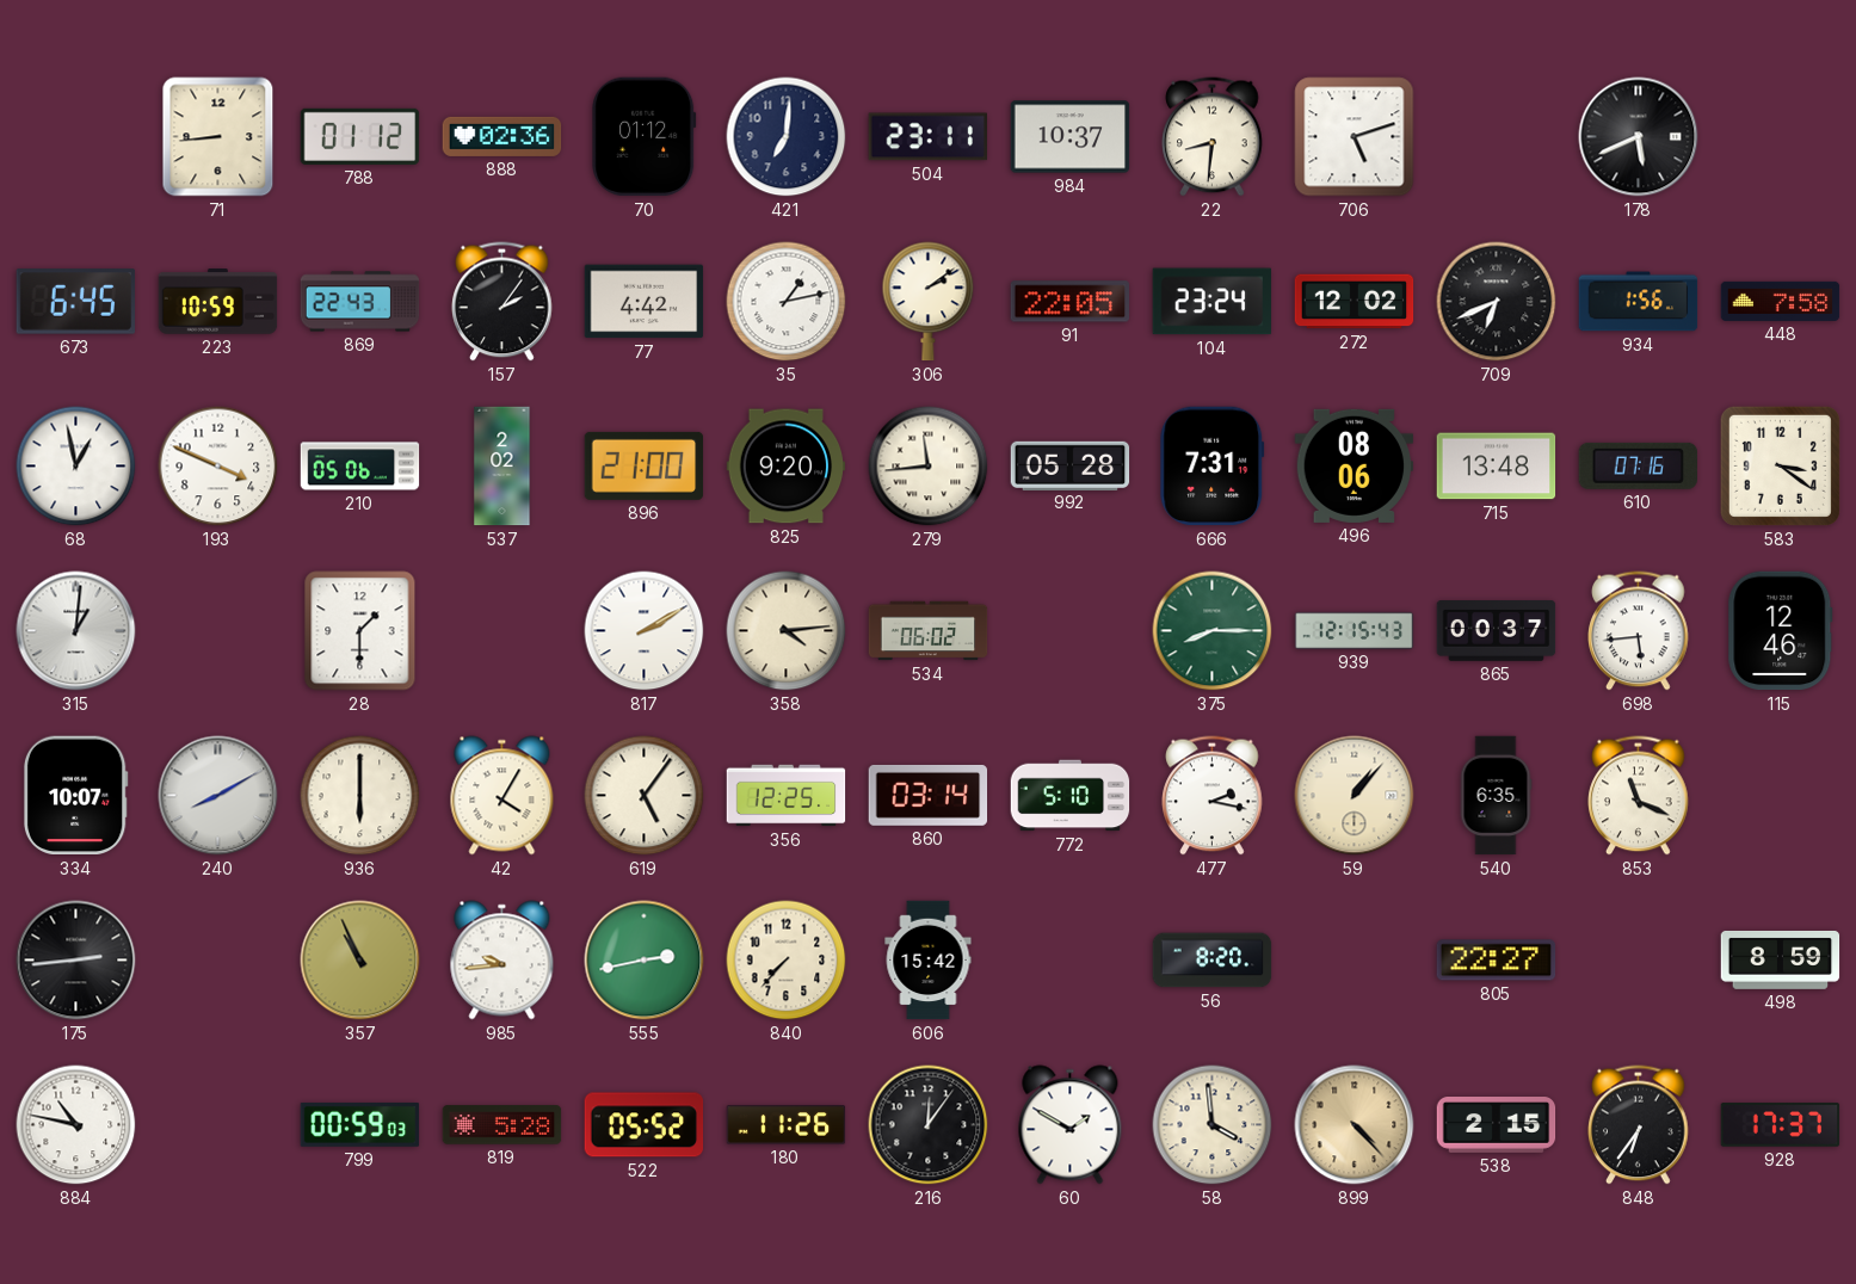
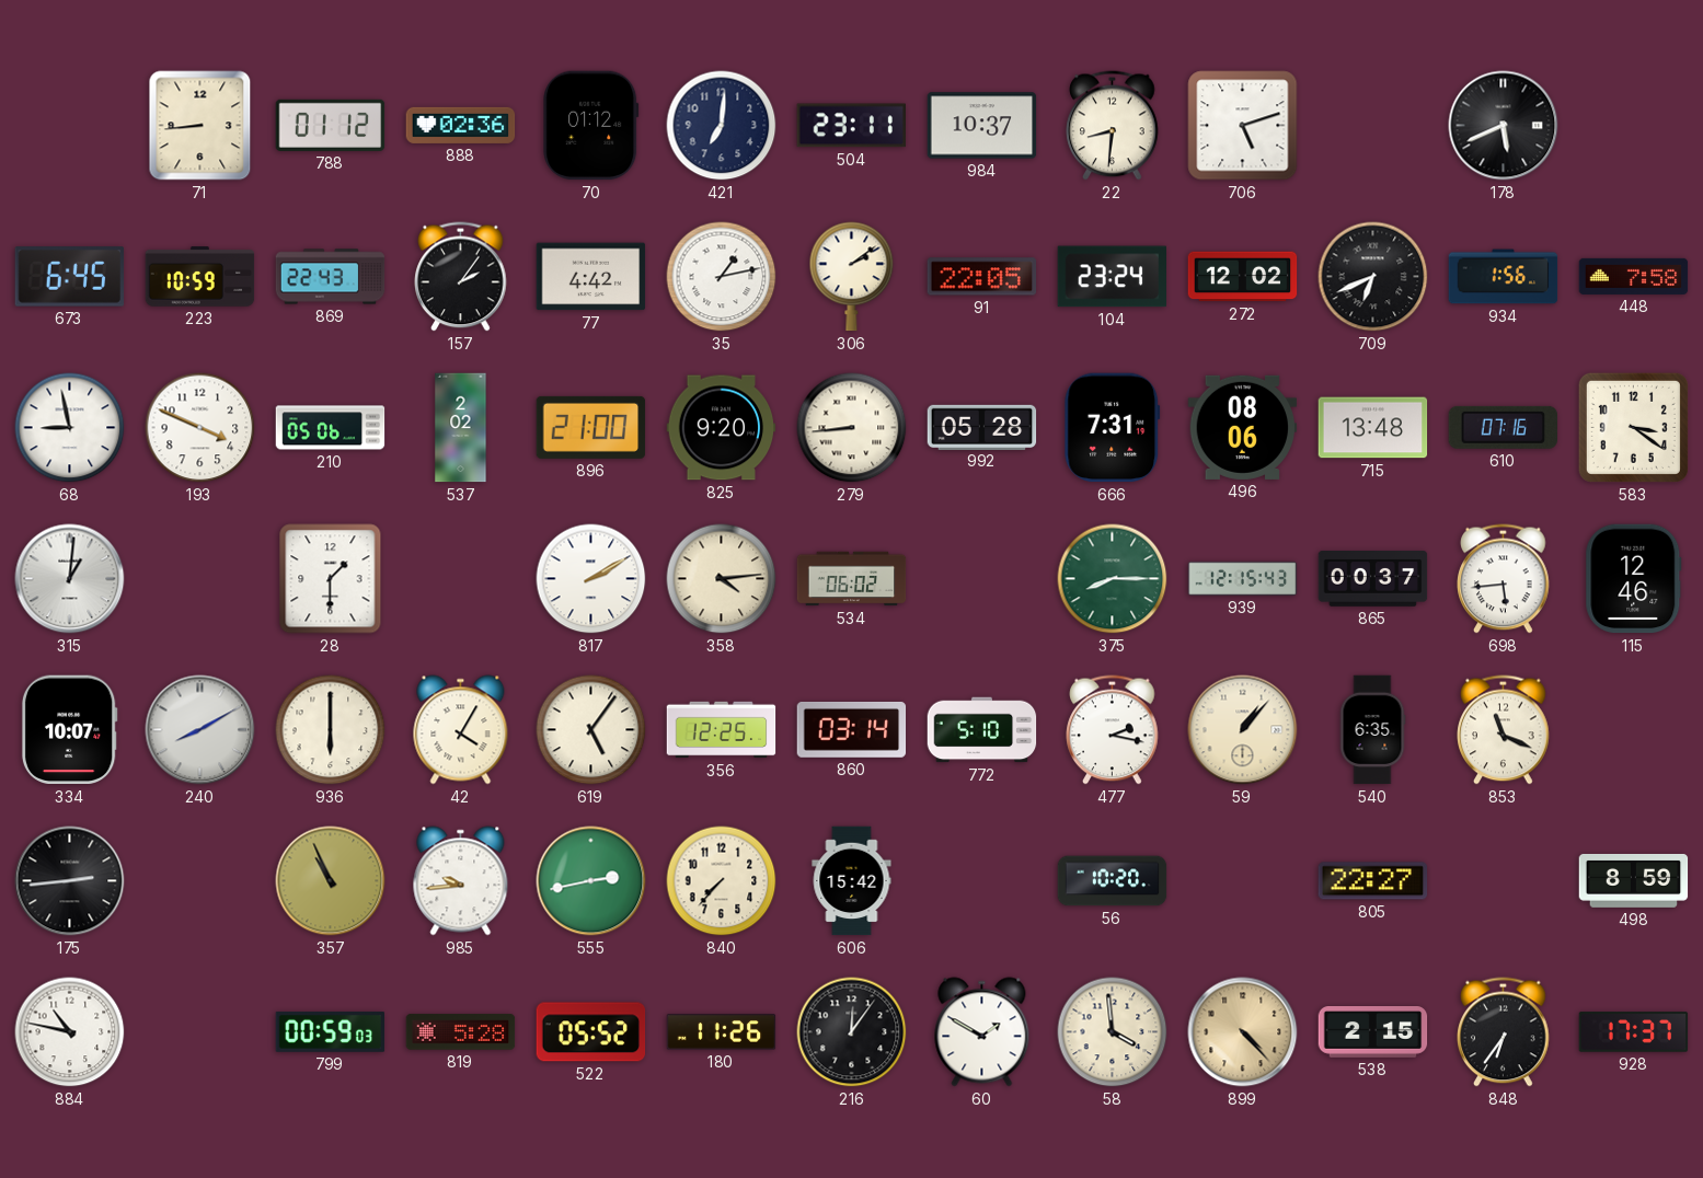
68: 12:58 -> 8:58 (70, 428)
279: 11:44 -> 8:44 (852, 428)
56: 8:20 -> 10:20 (1113, 881)
